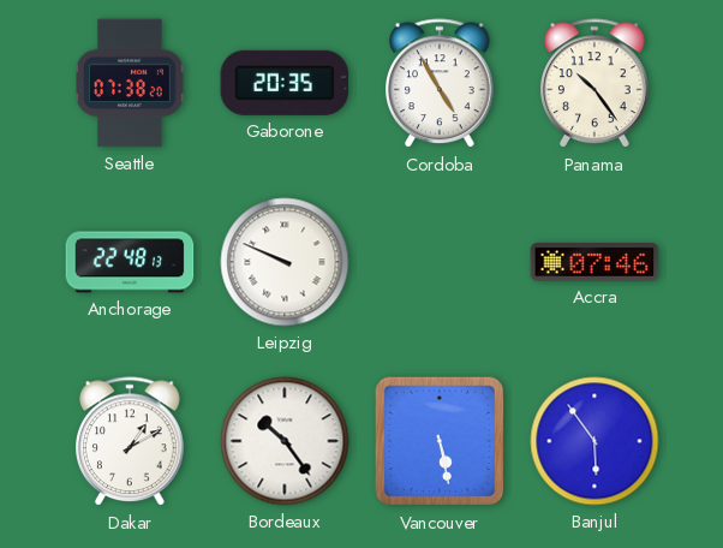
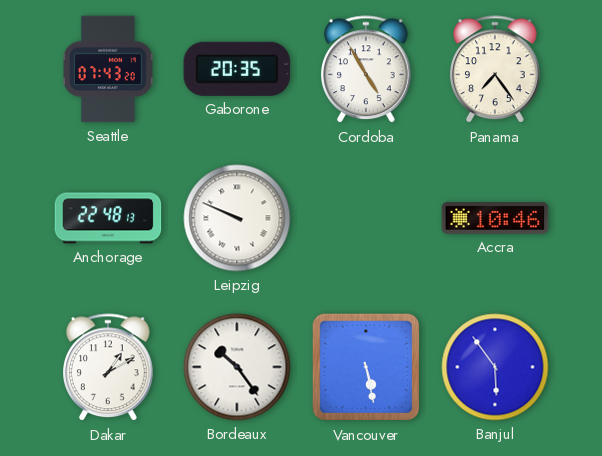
Seattle: 07:38 -> 07:43 (108, 69)
Panama: 10:24 -> 7:24 (496, 70)
Accra: 07:46 -> 10:46 (495, 218)
